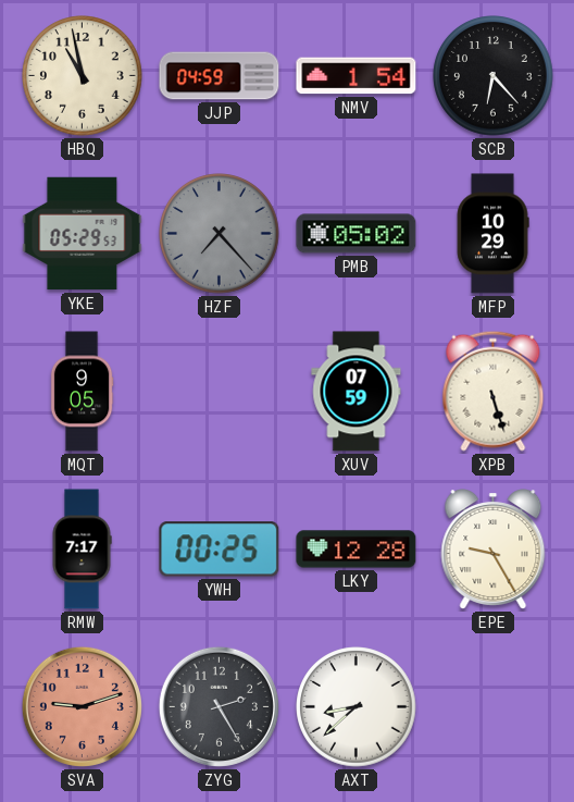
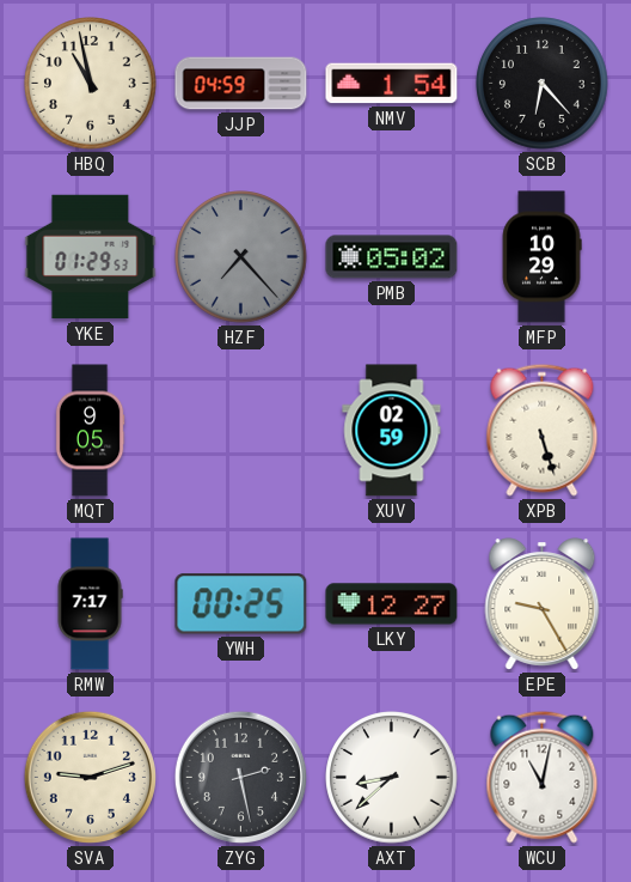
YKE: 05:29 -> 01:29 (91, 257)
XUV: 07:59 -> 02:59 (392, 431)
LKY: 12:28 -> 12:27 (392, 604)
SVA dial: salmon -> cream (90, 777)
ZYG: 2:25 -> 2:28 (240, 777)
WCU: none -> 11:02 (543, 777)
